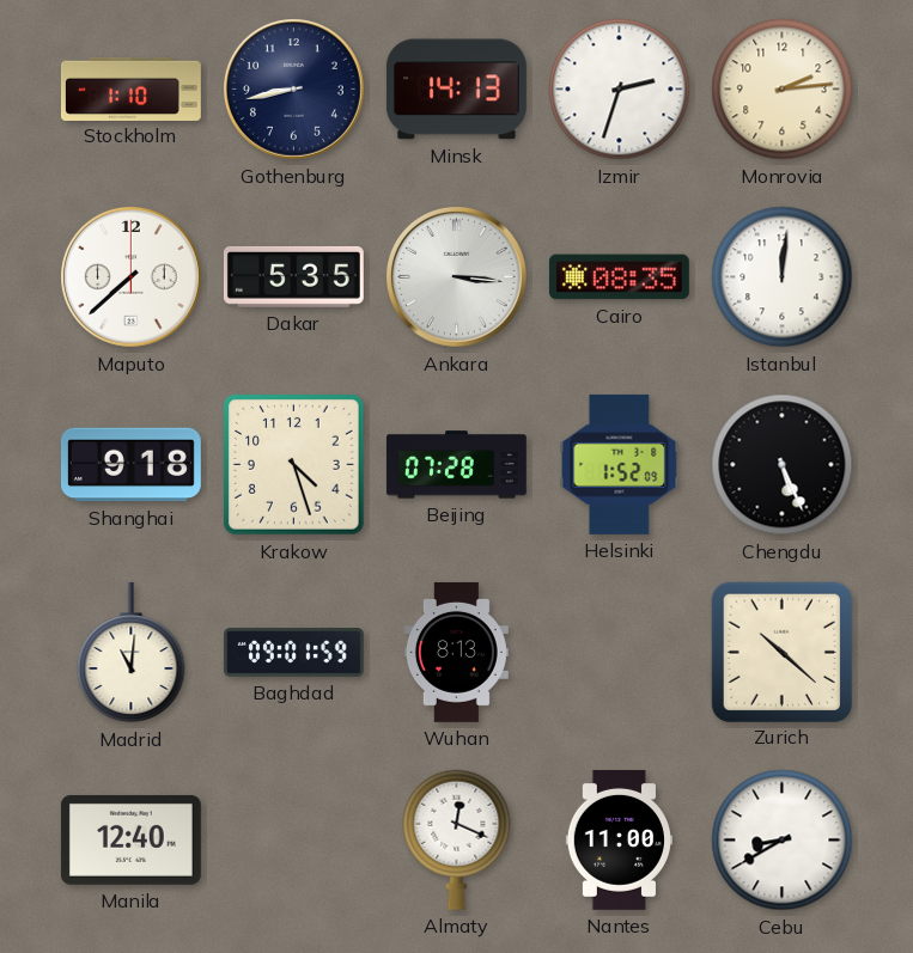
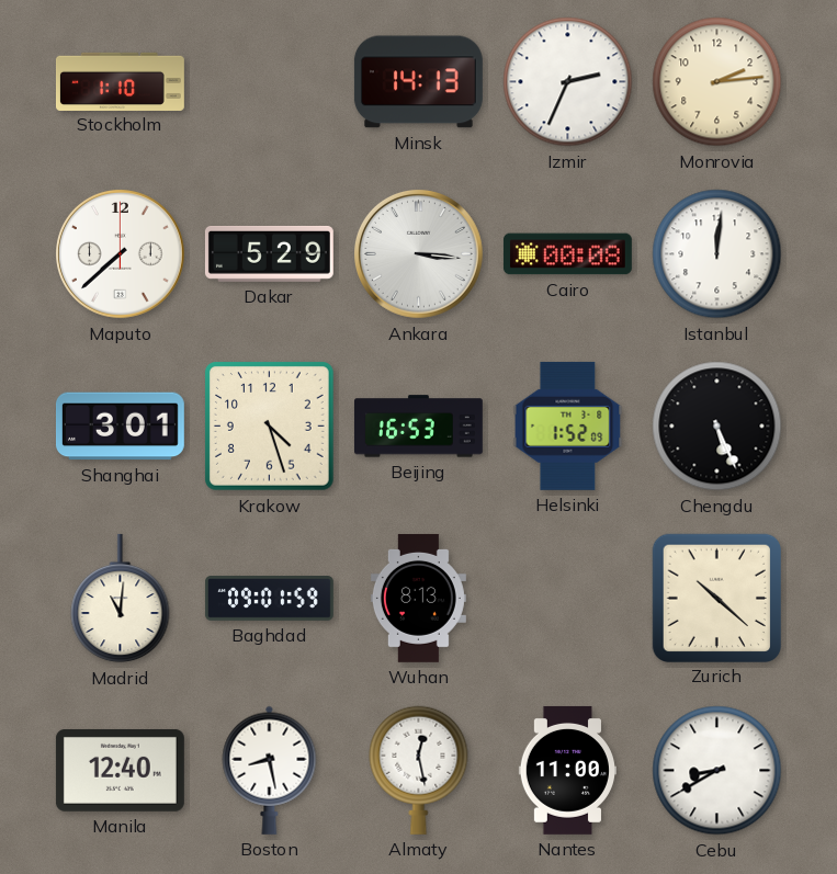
Gothenburg: 8:43 -> none (294, 90)
Izmir: 2:33 -> 2:34 (568, 82)
Dakar: 5:35 -> 5:29 (269, 253)
Cairo: 08:35 -> 00:08 (567, 254)
Shanghai: 9:18 -> 3:01 (120, 427)
Beijing: 07:28 -> 16:53 (418, 427)
Boston: none -> 8:28 (270, 770)
Almaty: 12:19 -> 12:28 (419, 770)
